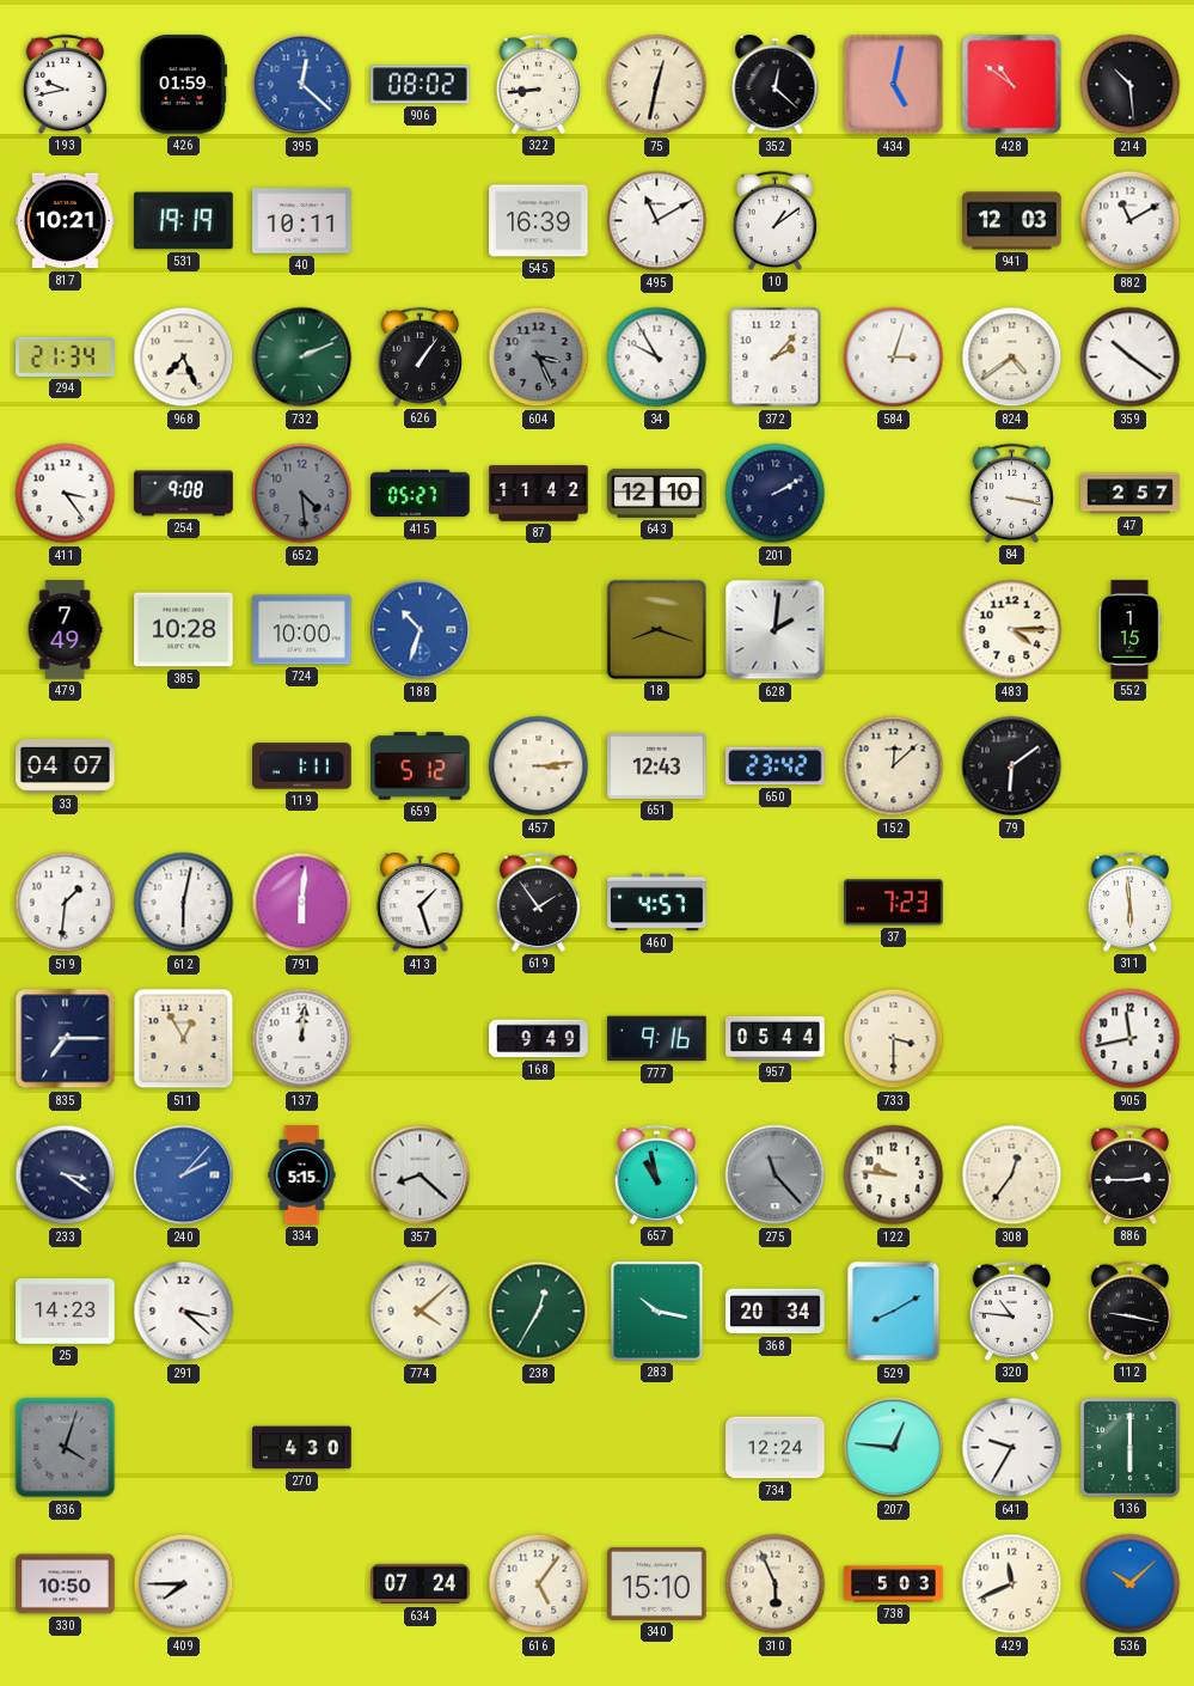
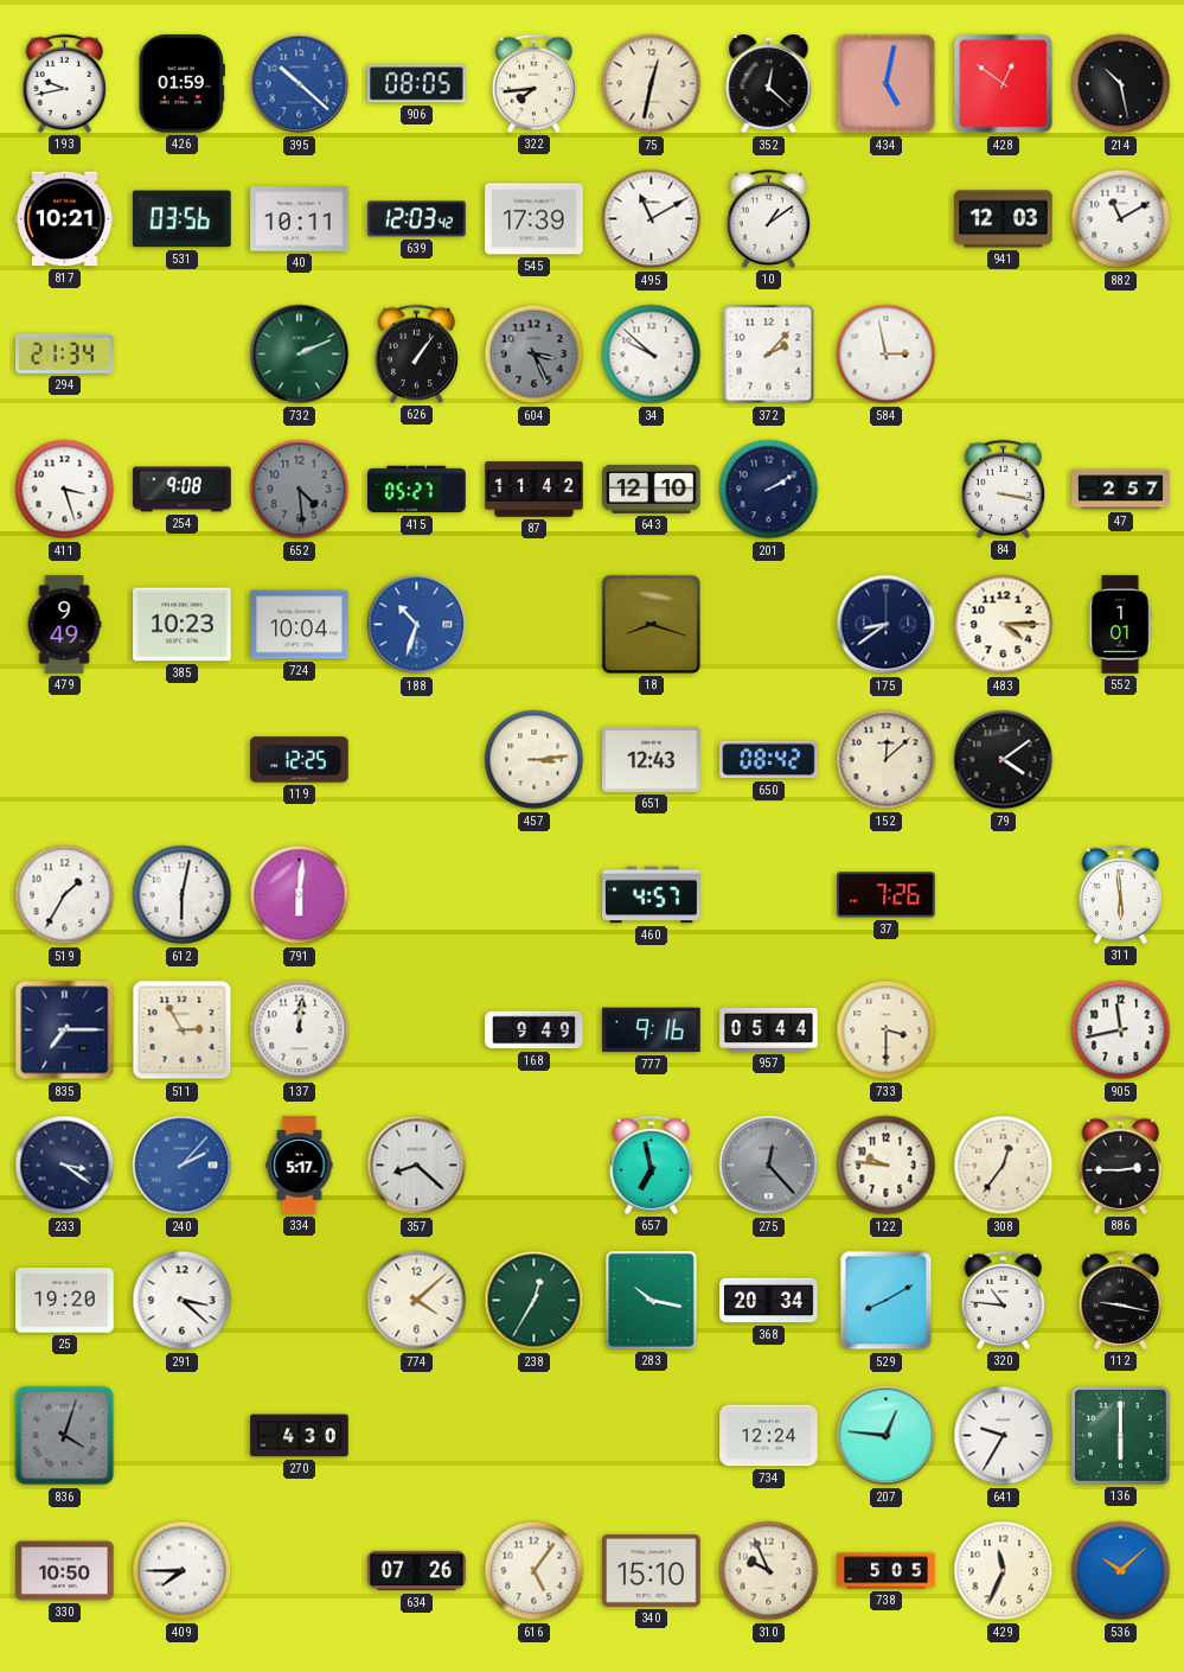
395: 12:22 -> 10:22 (300, 84)
906: 08:02 -> 08:05 (417, 84)
322: 8:44 -> 7:44 (533, 83)
428: 10:51 -> 12:51 (1004, 84)
214: 10:29 -> 10:28 (1121, 84)
531: 19:19 -> 03:56 (183, 219)
639: none -> 12:03 (417, 219)
545: 16:39 -> 17:39 (535, 219)
968: 7:26 -> none (184, 358)
34: 9:55 -> 9:52 (652, 355)
584: 3:03 -> 2:58 (887, 355)
824: 4:39 -> none (1012, 358)
359: 10:21 -> none (1131, 358)
411: 3:24 -> 3:27 (65, 490)
479: 7:49 -> 9:49 (64, 625)
385: 10:28 -> 10:23 (183, 625)
724: 10:00 -> 10:04 (300, 625)
628: 2:01 -> none (776, 630)
175: none -> 8:39 (887, 625)
552: 1:15 -> 1:01 (1120, 625)
33: 04:07 -> none (66, 765)
119: 1:11 -> 12:25 (300, 760)
659: 5:12 -> none (421, 766)
650: 23:42 -> 08:42 (769, 760)
79: 6:09 -> 4:09 (1004, 760)
519: 1:31 -> 1:35 (65, 895)
413: 1:27 -> none (421, 904)
619: 1:54 -> none (538, 902)
37: 7:23 -> 7:26 (887, 895)
511: 12:55 -> 2:55 (183, 1030)
334: 5:15 -> 5:17 (300, 1166)
657: 10:58 -> 6:58 (651, 1164)
275: 11:23 -> 12:23 (769, 1166)
25: 14:23 -> 19:20 (65, 1301)
634: 07:24 -> 07:26 (417, 1571)
310: 5:56 -> 9:56 (769, 1571)
738: 5:03 -> 5:05 (887, 1571)
429: 11:41 -> 11:34 (1004, 1571)
